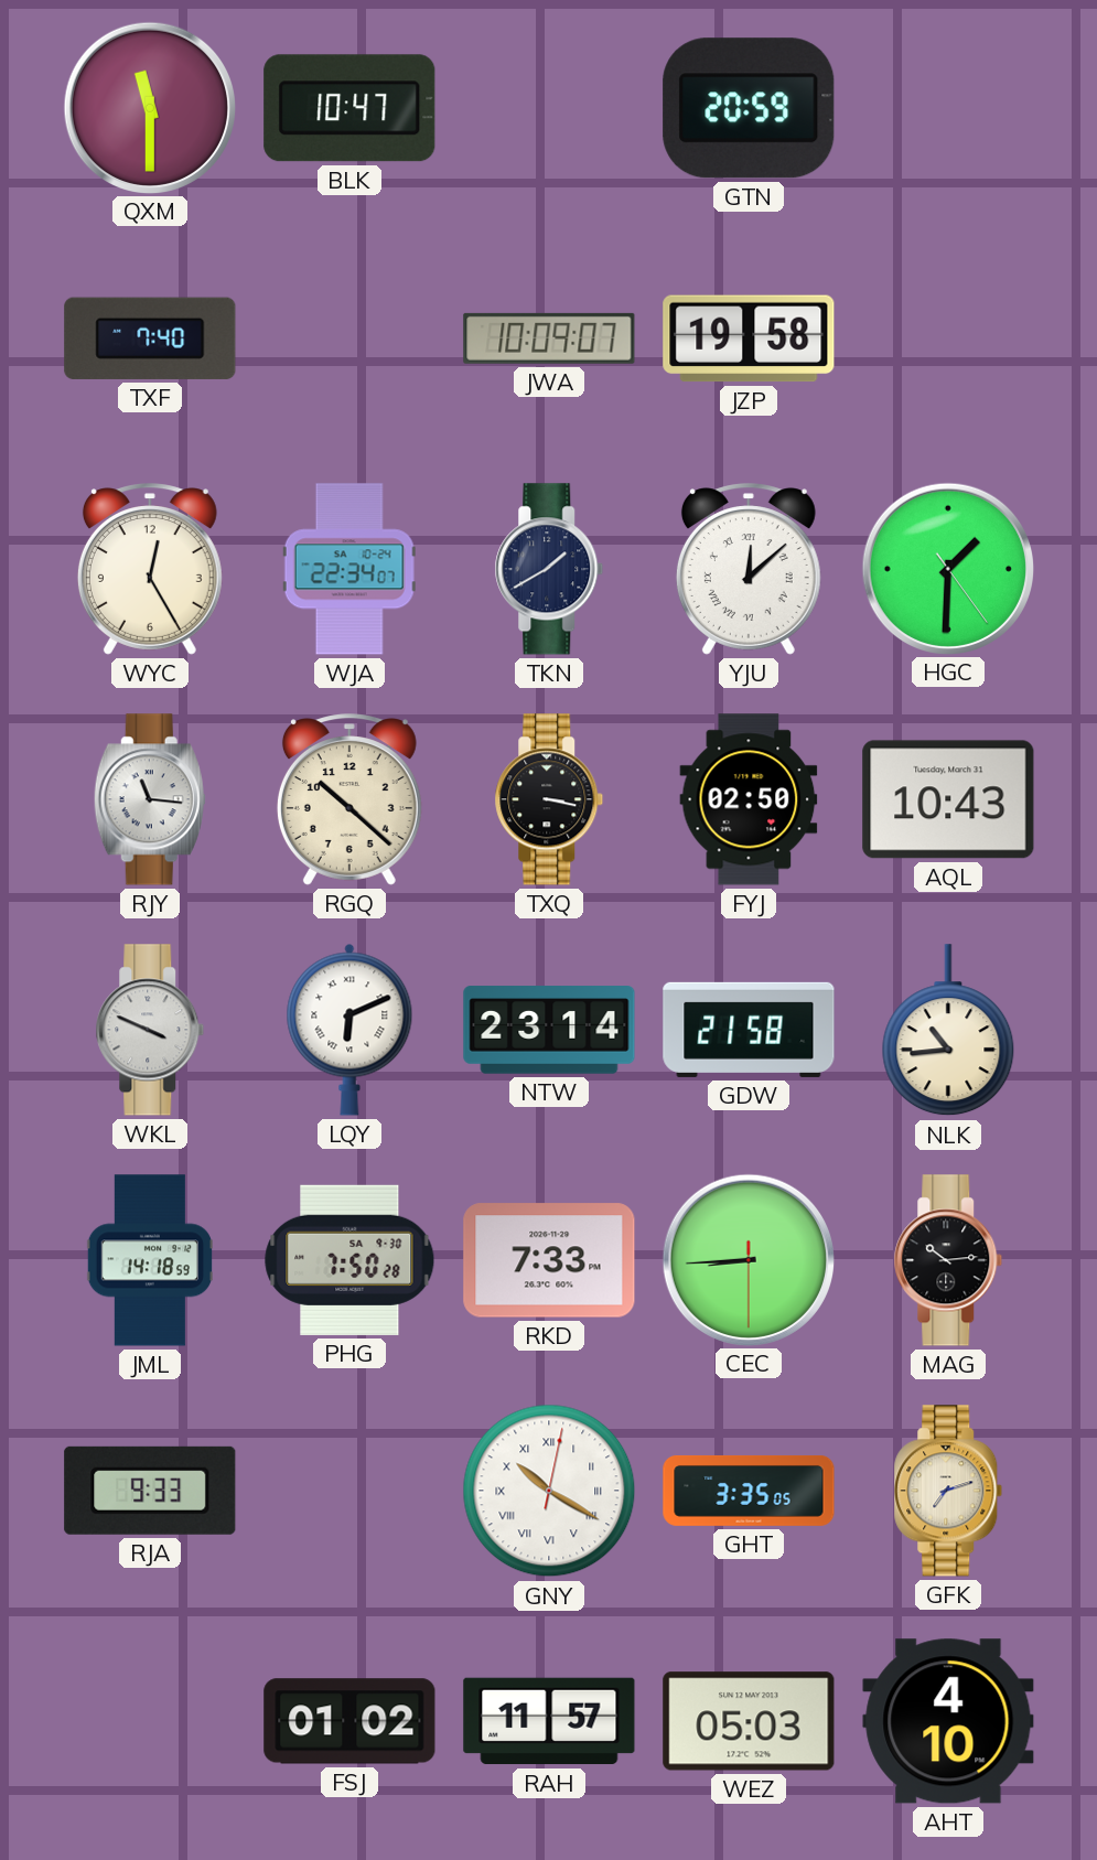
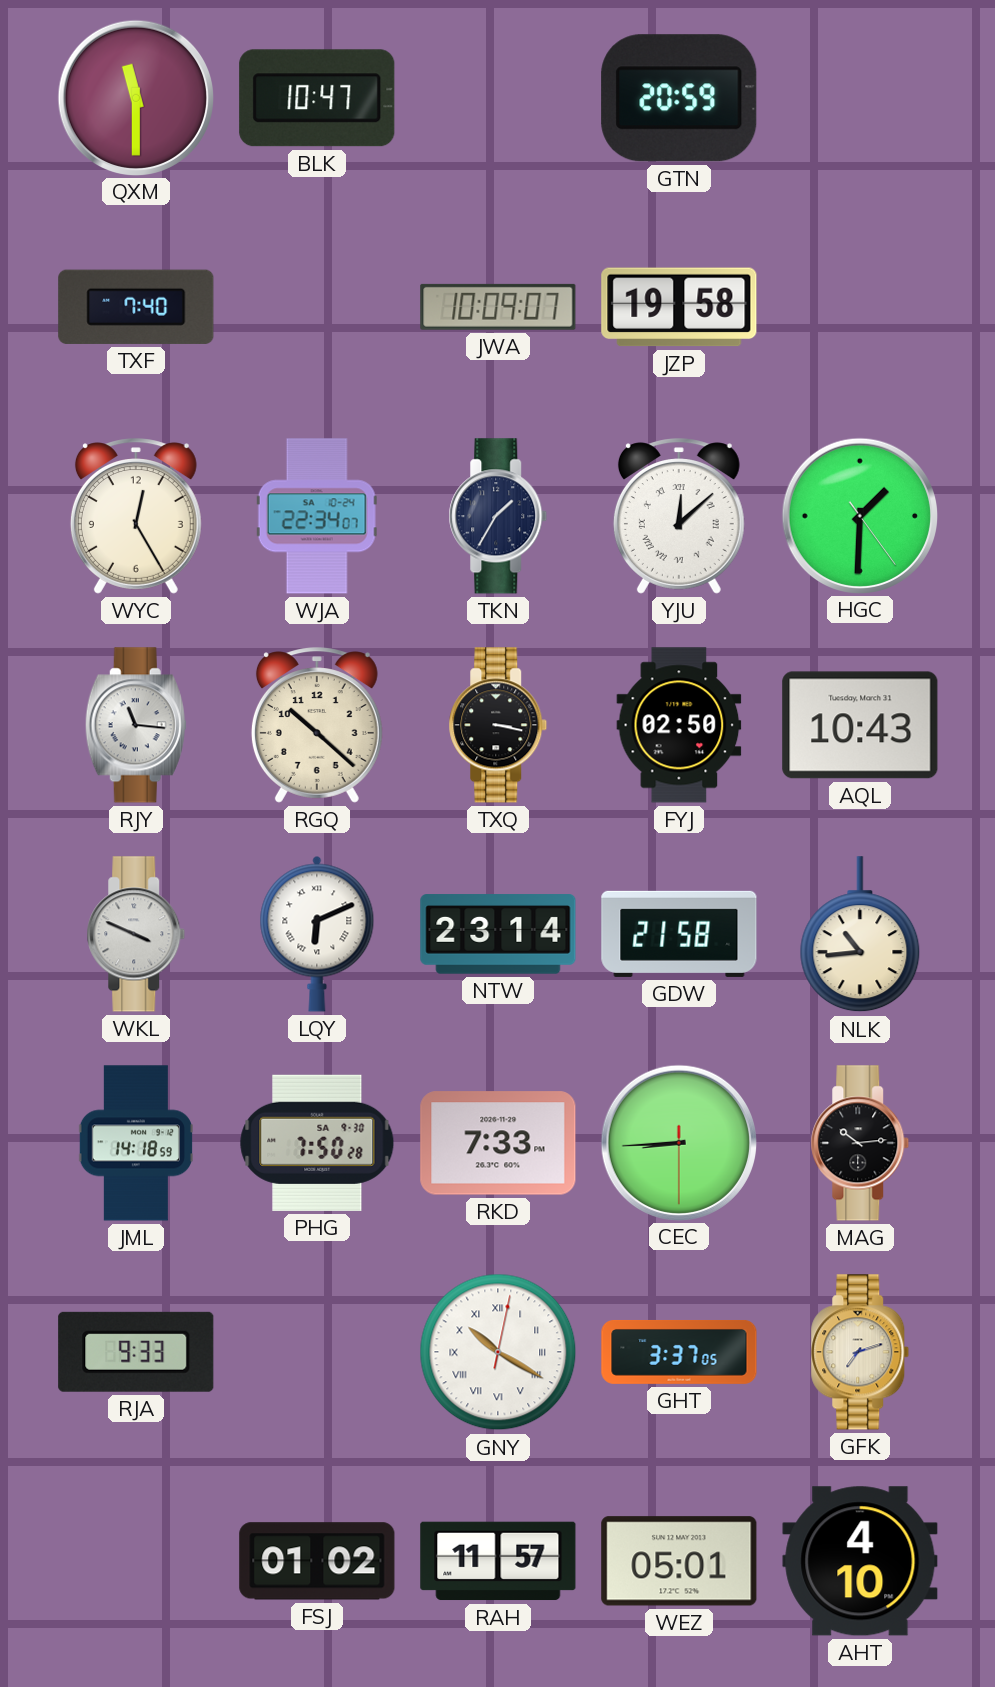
TKN: 1:40 -> 1:35 (498, 516)
GHT: 3:35 -> 3:37 (679, 1352)
WEZ: 05:03 -> 05:01 (679, 1561)
